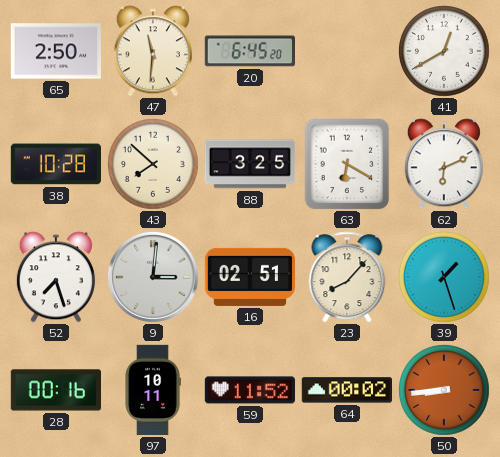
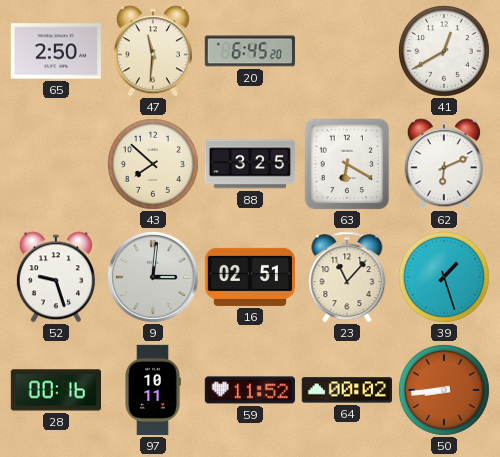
38: 10:28 -> none (55, 164)
52: 7:27 -> 9:27 (56, 277)
23: 8:07 -> 11:07 (347, 277)
